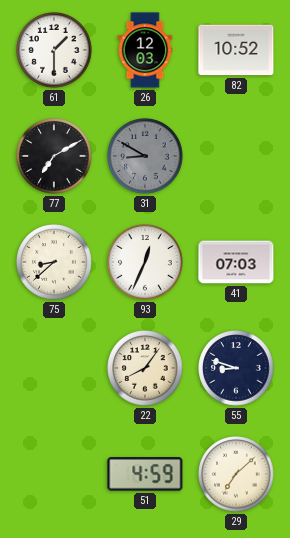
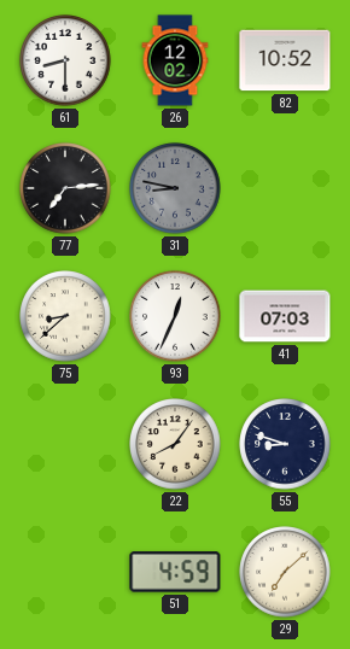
61: 1:30 -> 8:30 (65, 60)
26: 12:03 -> 12:02 (175, 60)
77: 7:10 -> 7:14 (65, 188)
31: 8:50 -> 8:47 (175, 188)
